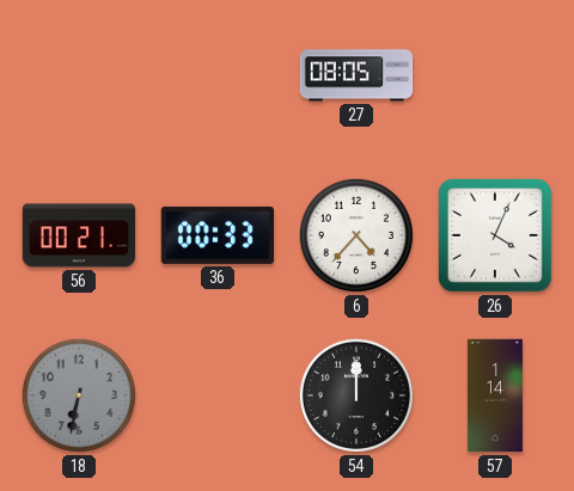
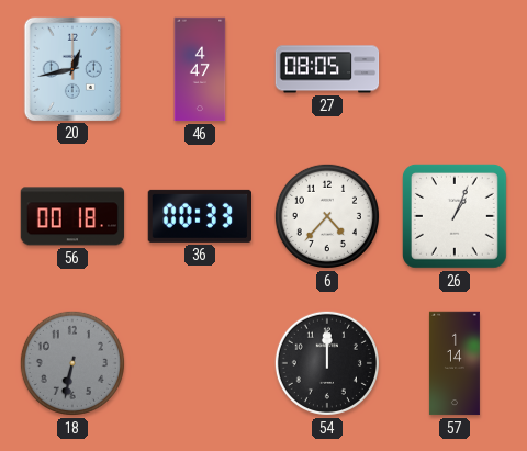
20: none -> 12:43 (71, 68)
46: none -> 4:47 (200, 69)
56: 00:21 -> 00:18 (72, 216)
26: 4:04 -> 1:04 (455, 216)
